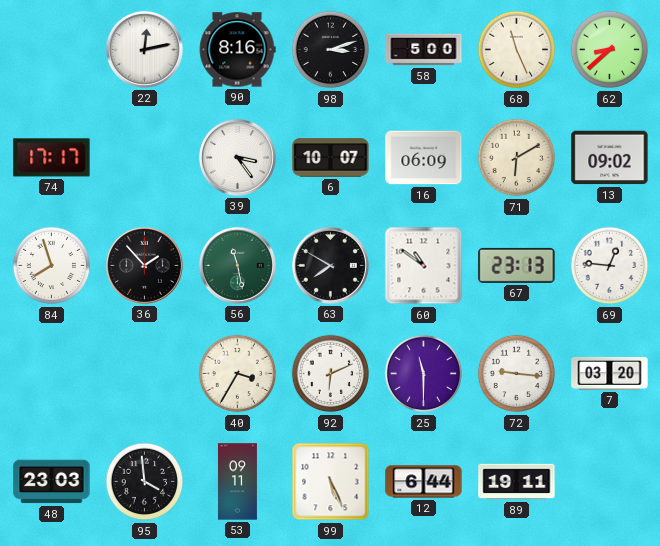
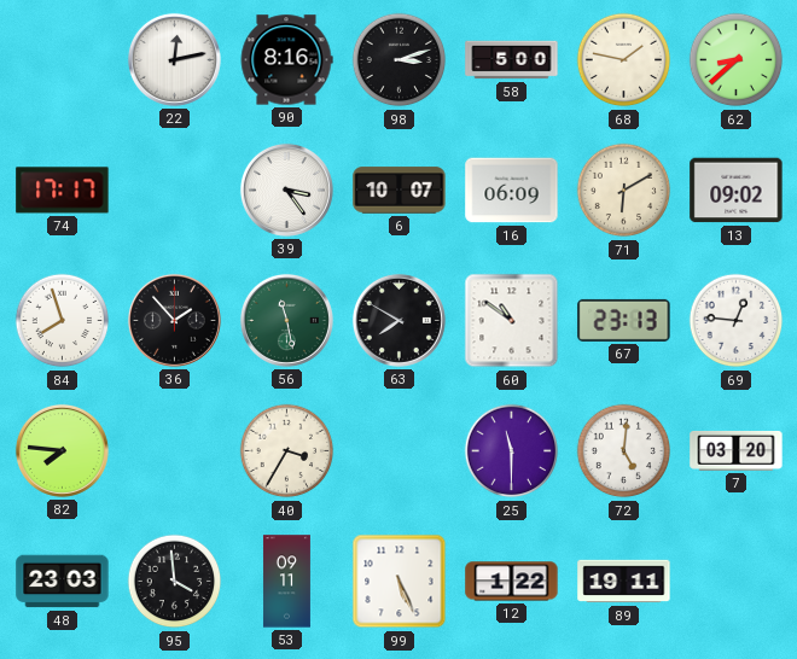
68: 11:26 -> 1:47 (624, 60)
82: none -> 7:46 (62, 450)
92: 6:11 -> none (331, 374)
72: 9:16 -> 5:01 (624, 451)
12: 6:44 -> 1:22 (512, 582)
